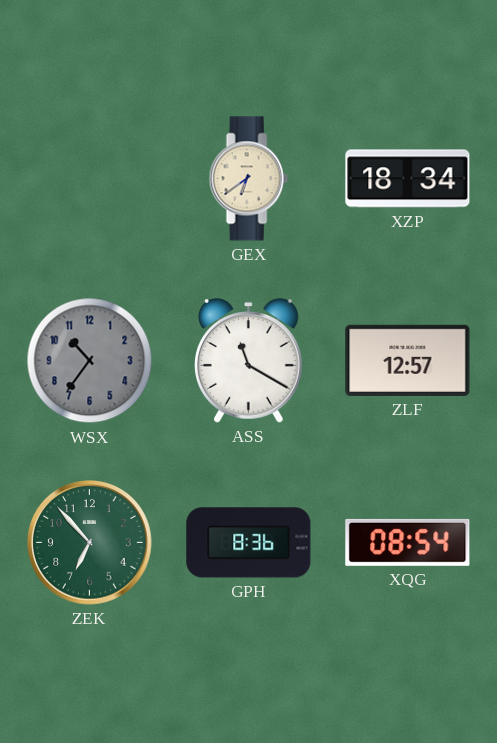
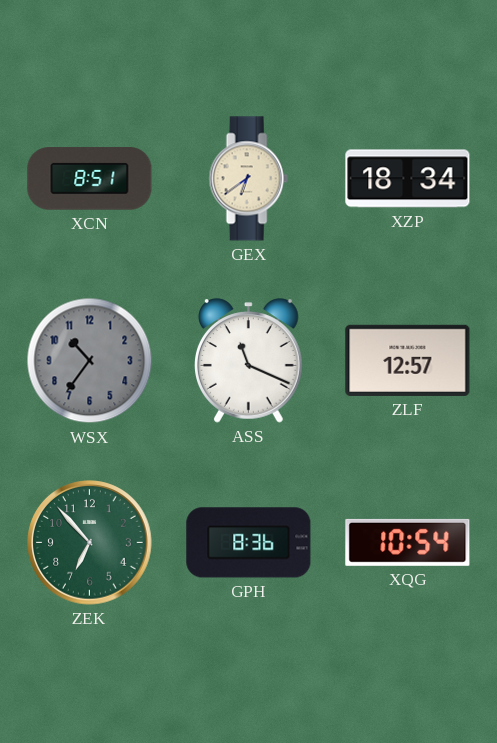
XCN: none -> 8:51 (90, 179)
ASS: 11:20 -> 11:19 (249, 361)
XQG: 08:54 -> 10:54 (408, 542)
